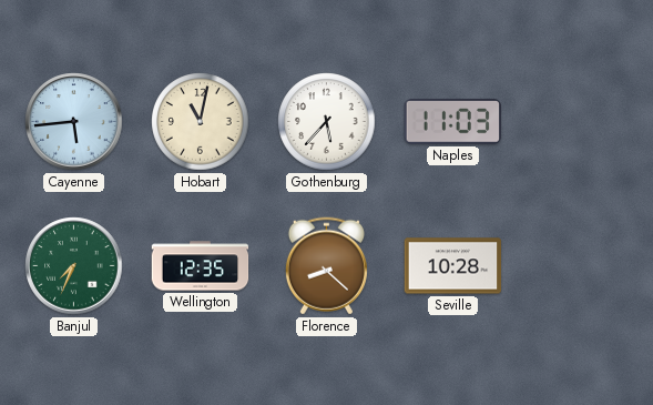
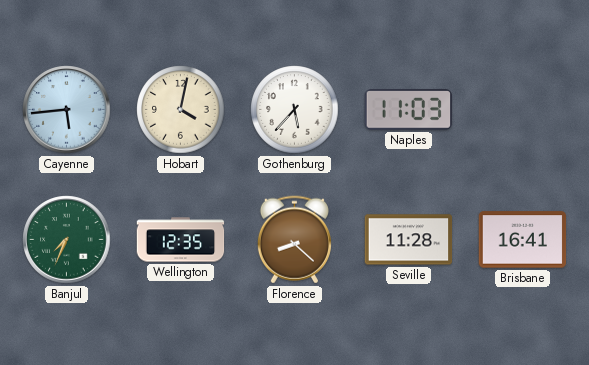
Hobart: 11:02 -> 4:02 (181, 110)
Seville: 10:28 -> 11:28 (409, 240)
Brisbane: none -> 16:41 (523, 240)
